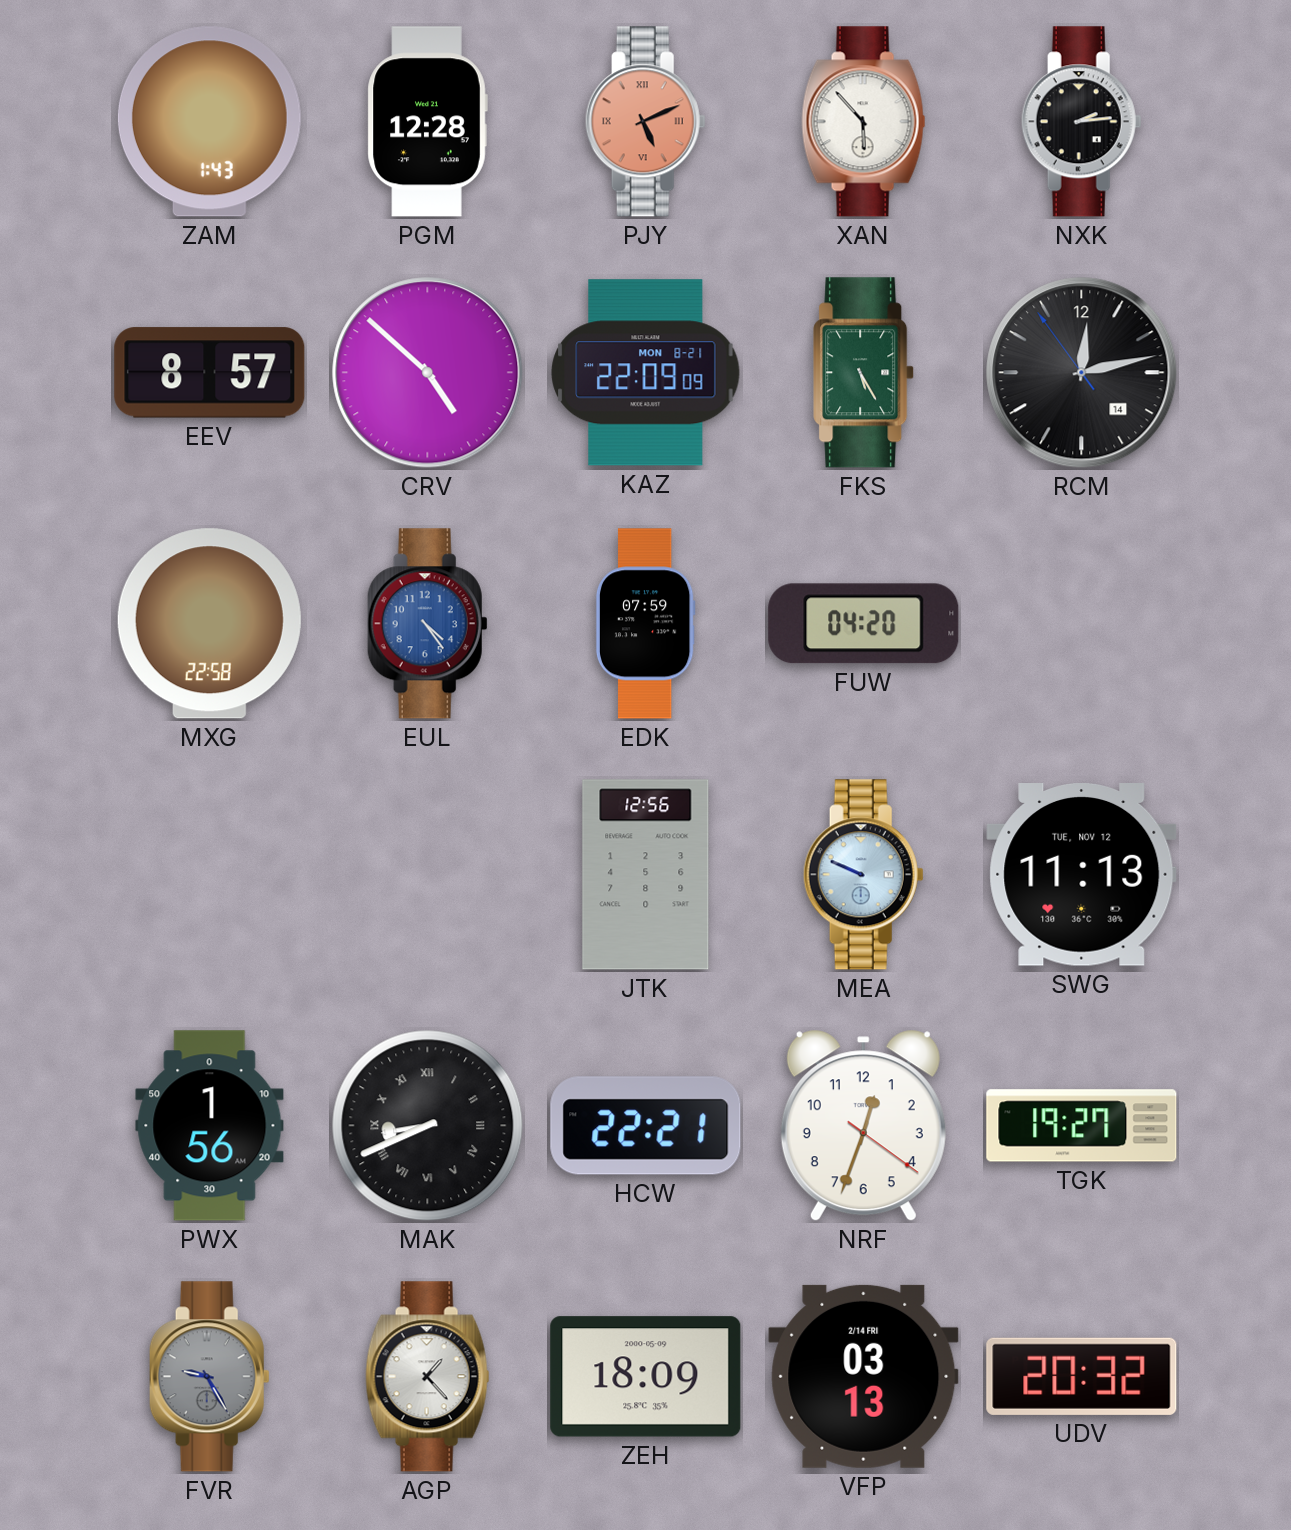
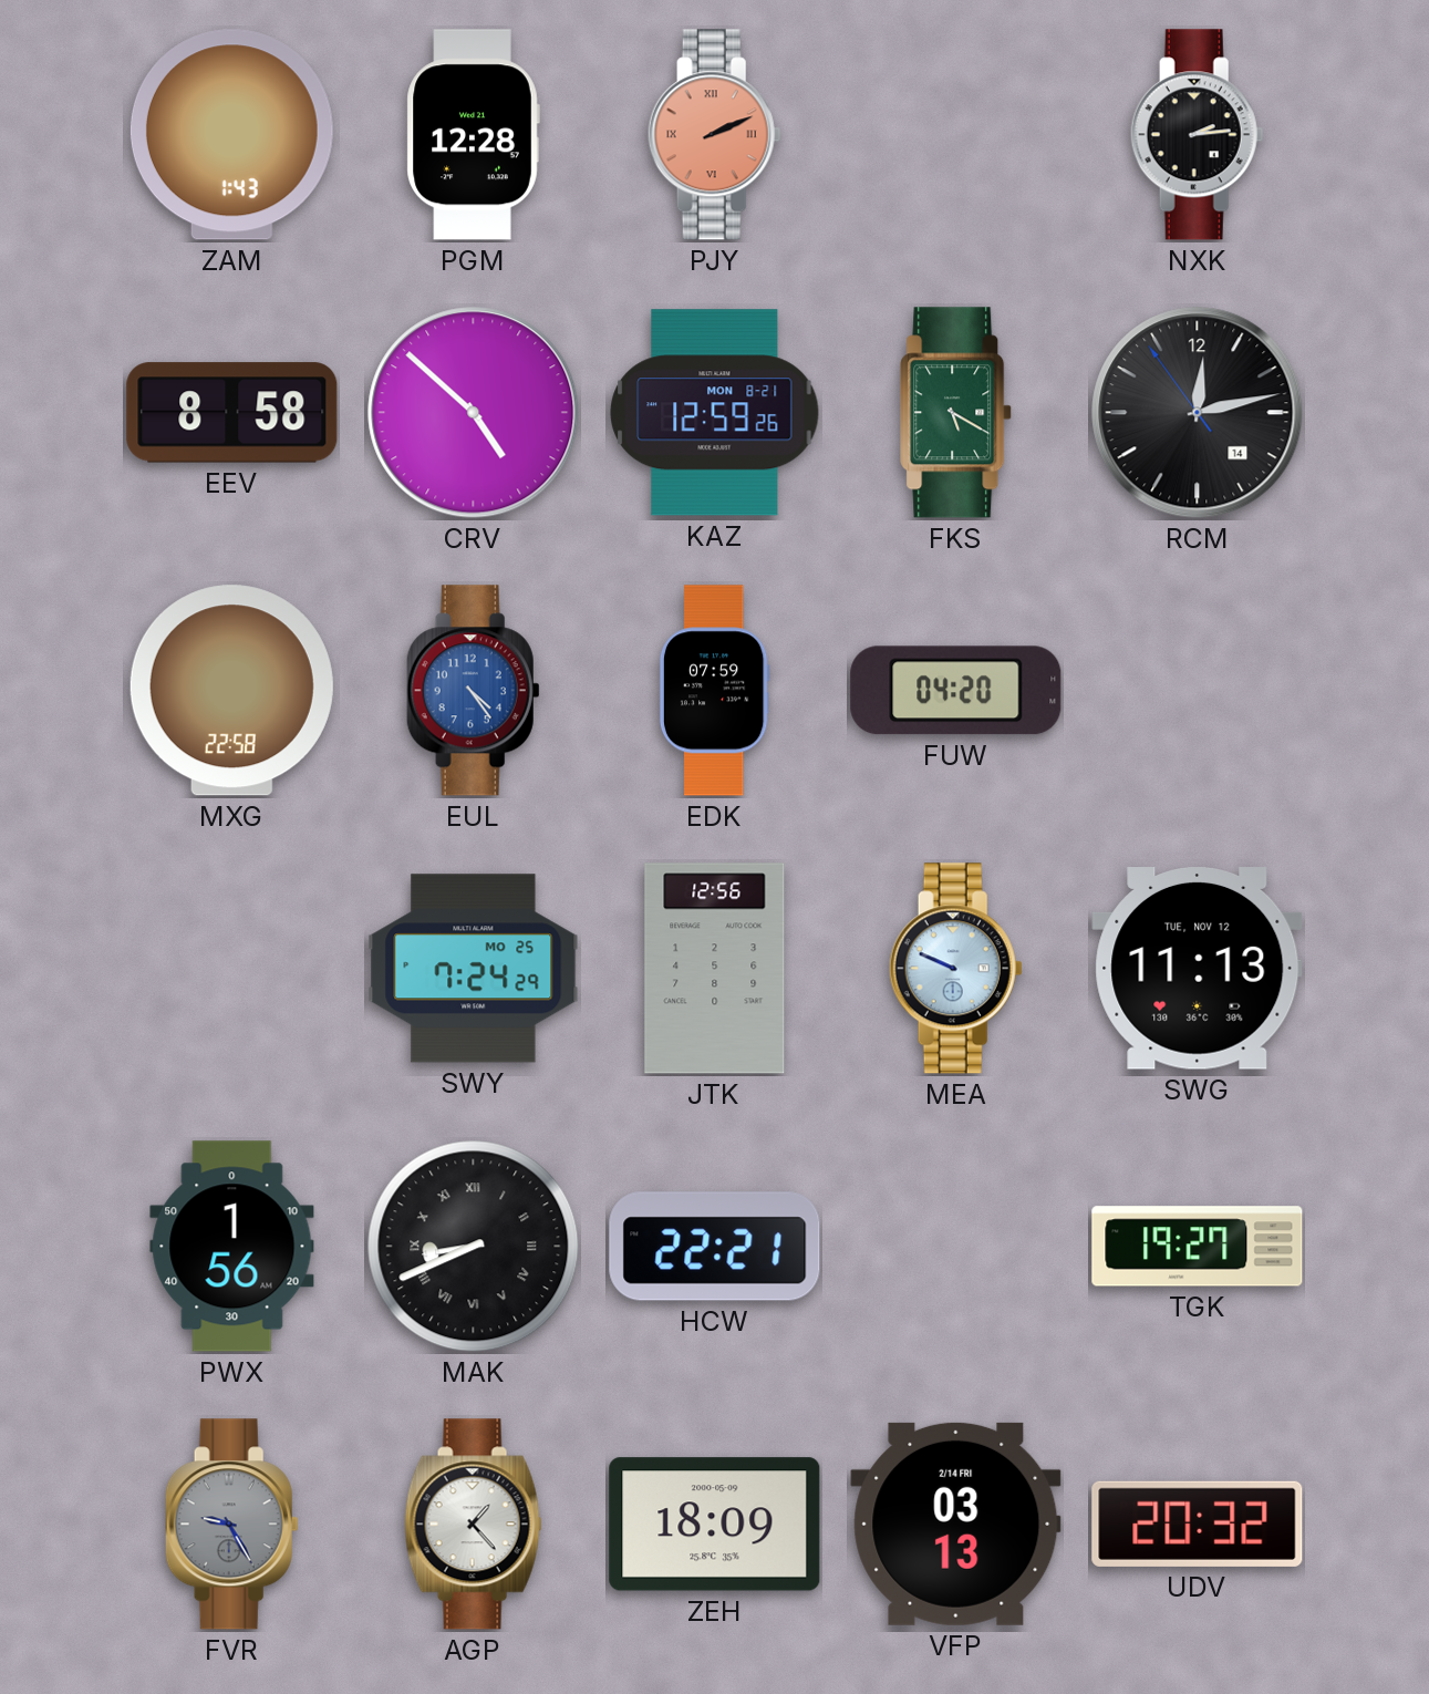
PJY: 5:11 -> 2:11 (714, 135)
XAN: 5:53 -> none (864, 122)
EEV: 8:57 -> 8:58 (232, 413)
KAZ: 22:09 -> 12:59 (715, 413)
FKS: 5:25 -> 5:20 (956, 413)
SWY: none -> 7:24 (474, 969)
NRF: 12:33 -> none (863, 1126)
